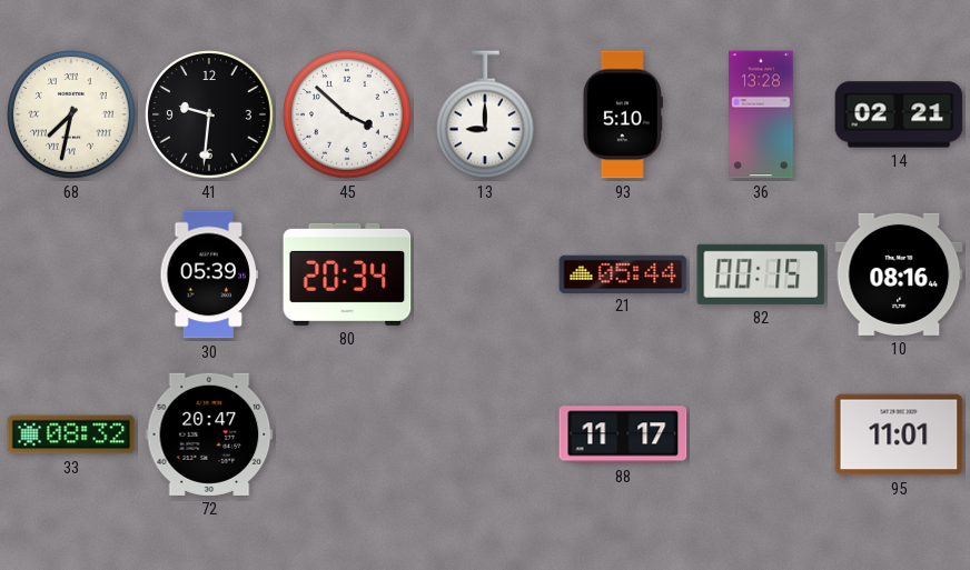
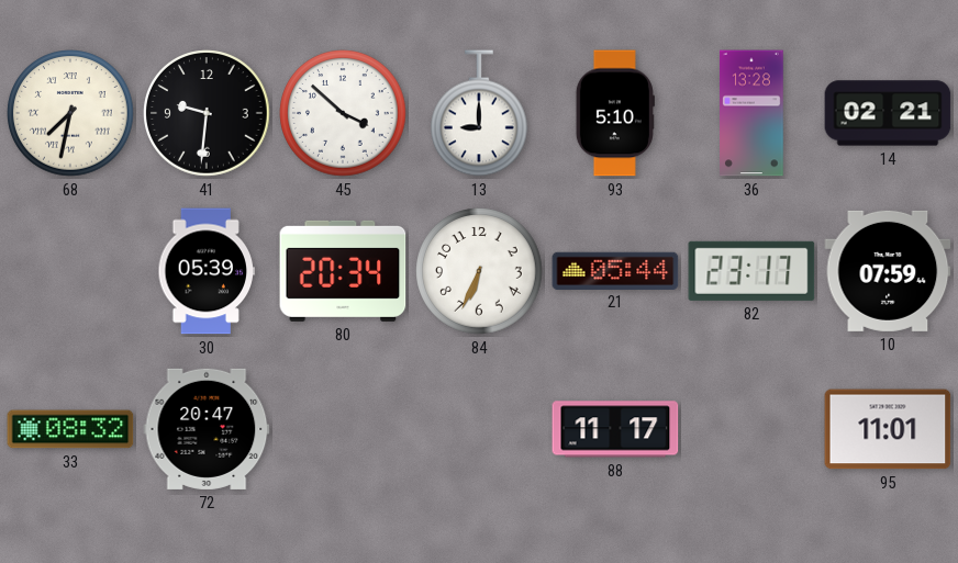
84: none -> 6:34 (479, 271)
82: 00:15 -> 23:17 (751, 271)
10: 08:16 -> 07:59 (888, 271)
